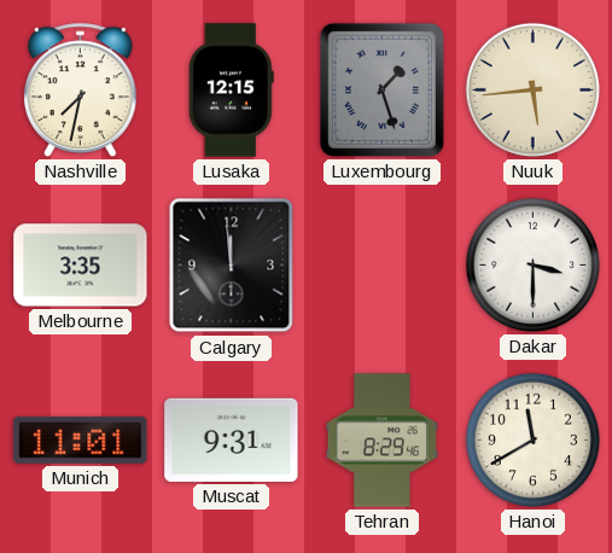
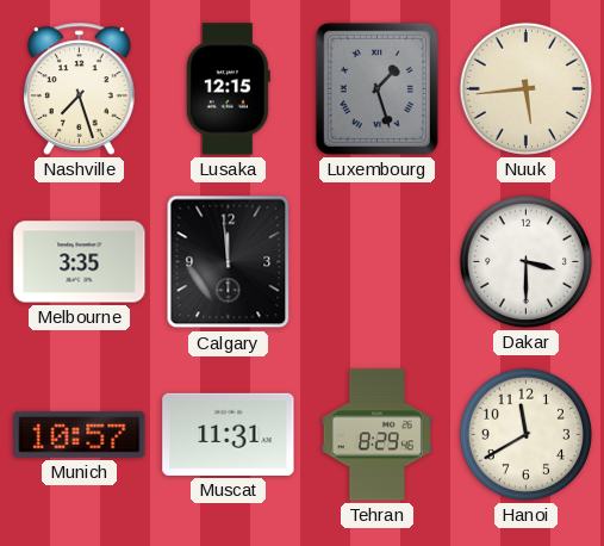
Nashville: 7:32 -> 7:27 (80, 88)
Munich: 11:01 -> 10:57 (80, 434)
Muscat: 9:31 -> 11:31 (229, 434)
